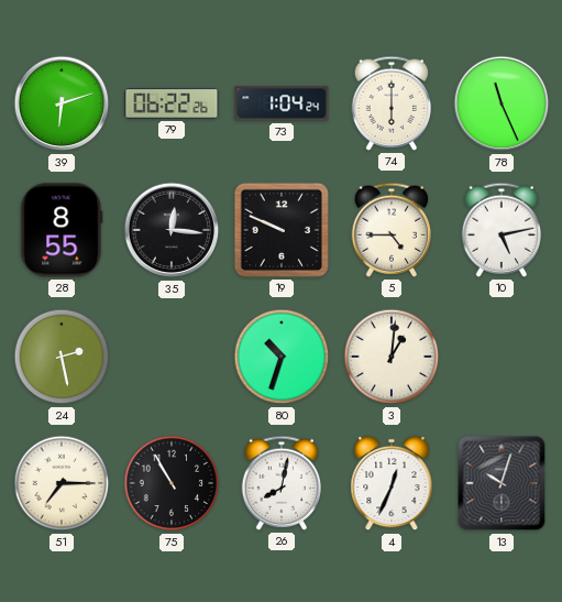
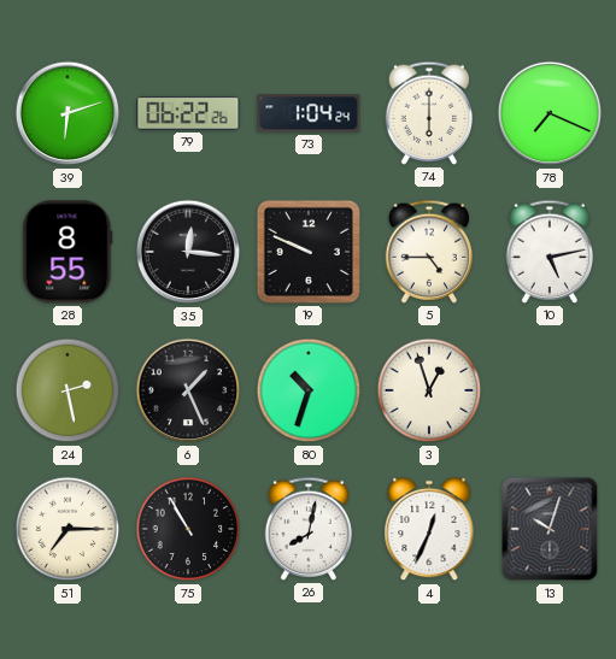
78: 11:26 -> 7:19 (550, 113)
6: none -> 1:26 (188, 390)
3: 1:01 -> 12:57 (429, 390)
